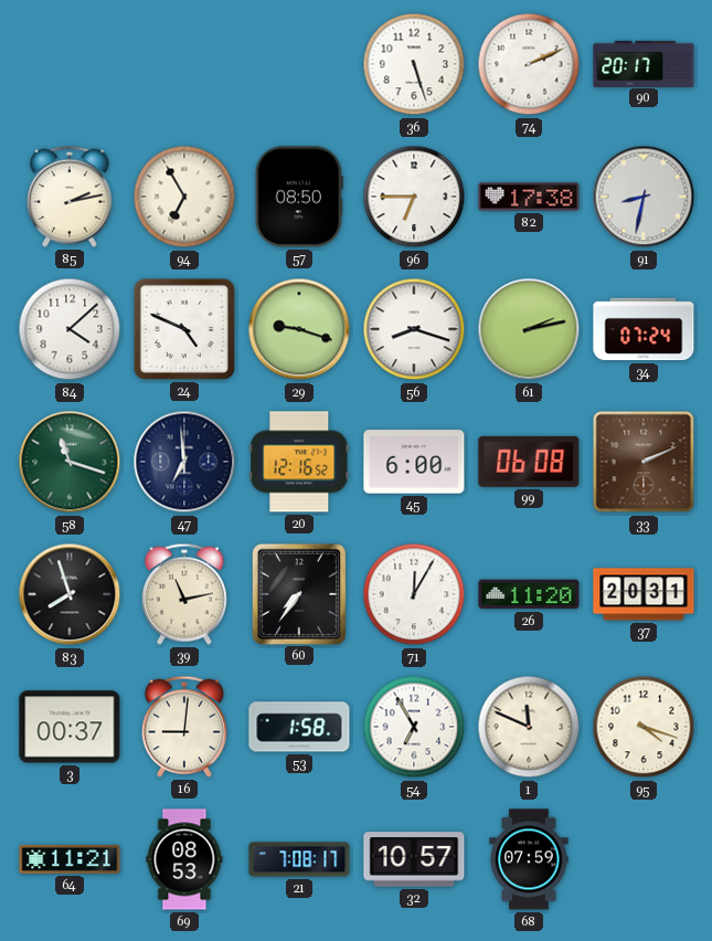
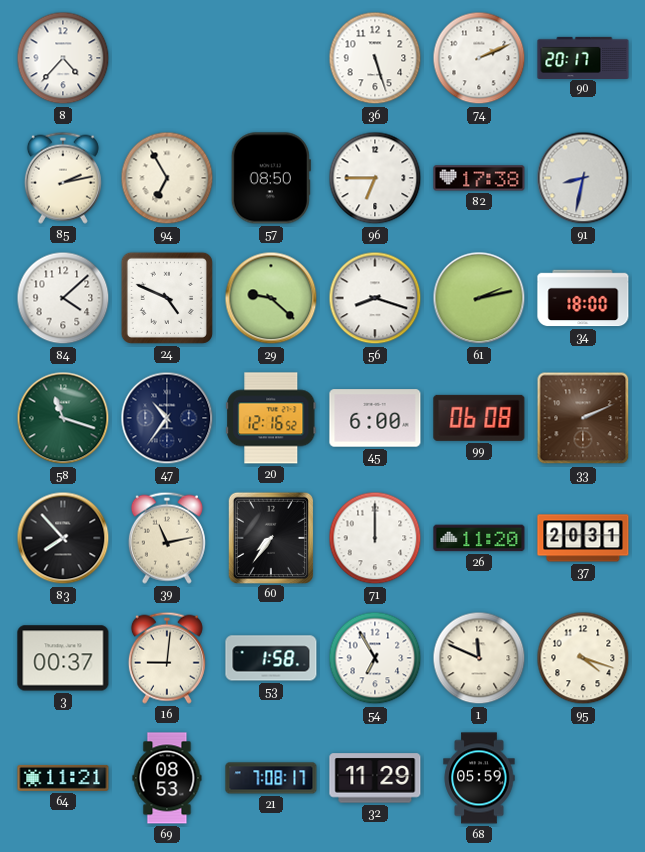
8: none -> 4:37 (63, 58)
29: 9:18 -> 9:22 (271, 298)
34: 07:24 -> 18:00 (583, 298)
47: 6:59 -> 10:36 (167, 418)
83: 7:57 -> 7:53 (63, 538)
71: 12:05 -> 12:00 (375, 538)
32: 10:57 -> 11:29 (375, 778)
68: 07:59 -> 05:59 (479, 778)
